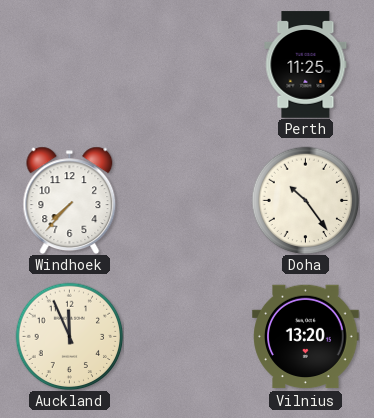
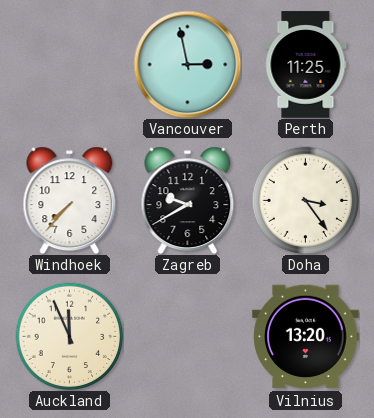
Vancouver: none -> 2:58 (187, 64)
Zagreb: none -> 9:40 (188, 200)
Doha: 10:24 -> 3:24 (305, 200)
